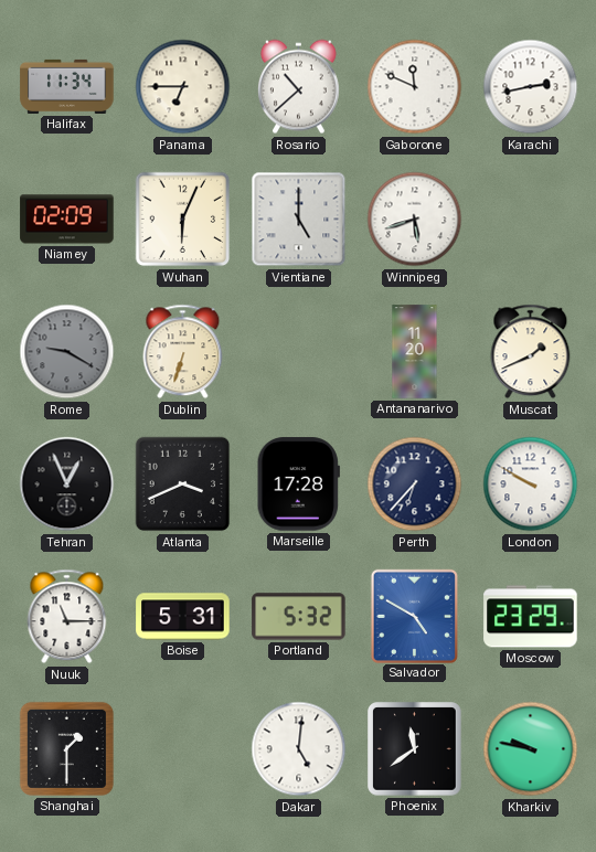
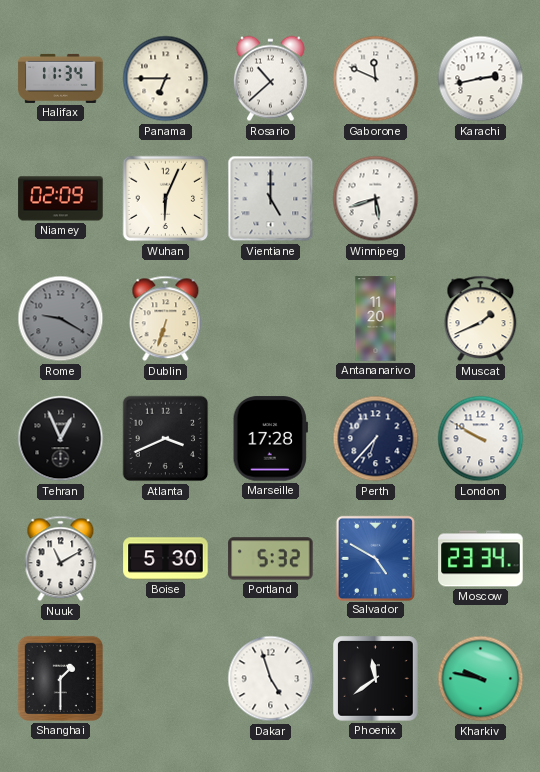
Nuuk: 11:15 -> 11:10 (61, 559)
Boise: 5:31 -> 5:30 (166, 559)
Moscow: 23:29 -> 23:34 (481, 559)
Dakar: 5:01 -> 4:57 (271, 679)
